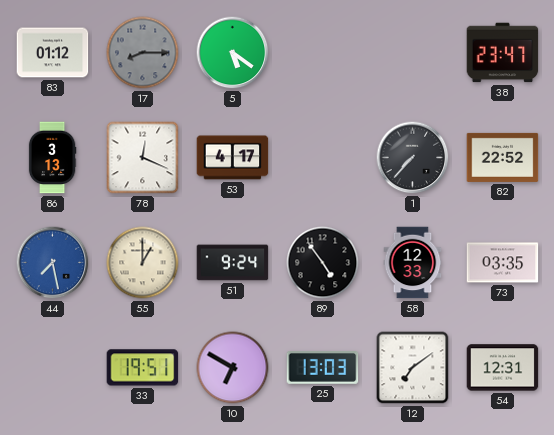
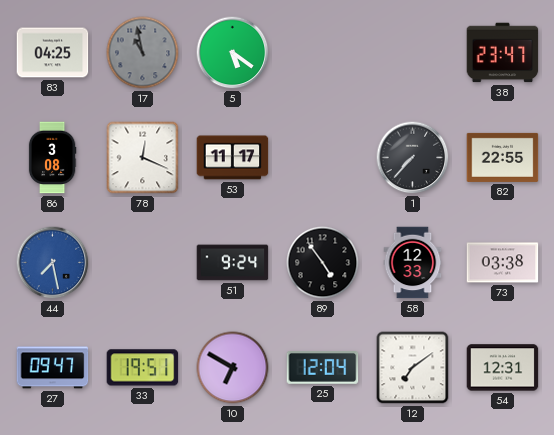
83: 01:12 -> 04:25 (53, 53)
17: 8:15 -> 10:58 (143, 53)
86: 3:13 -> 3:08 (52, 158)
53: 4:17 -> 11:17 (233, 158)
82: 22:52 -> 22:55 (503, 157)
55: 1:00 -> none (143, 263)
73: 03:35 -> 03:38 (503, 263)
27: none -> 09:47 (53, 368)
25: 13:03 -> 12:04 (323, 368)
